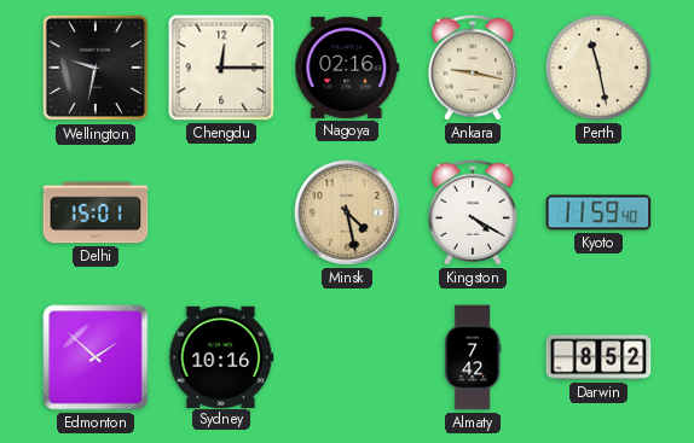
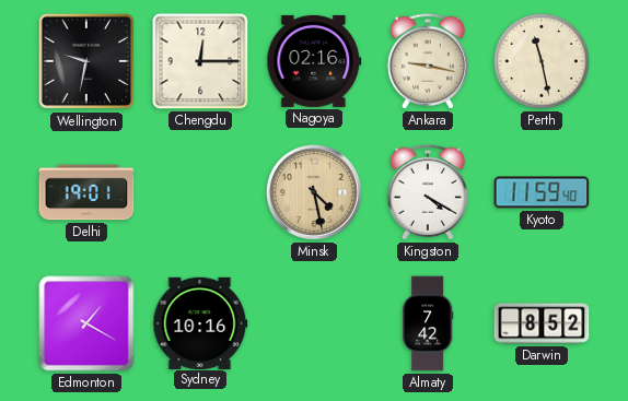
Delhi: 15:01 -> 19:01 (86, 192)
Edmonton: 1:52 -> 1:20 (86, 323)
